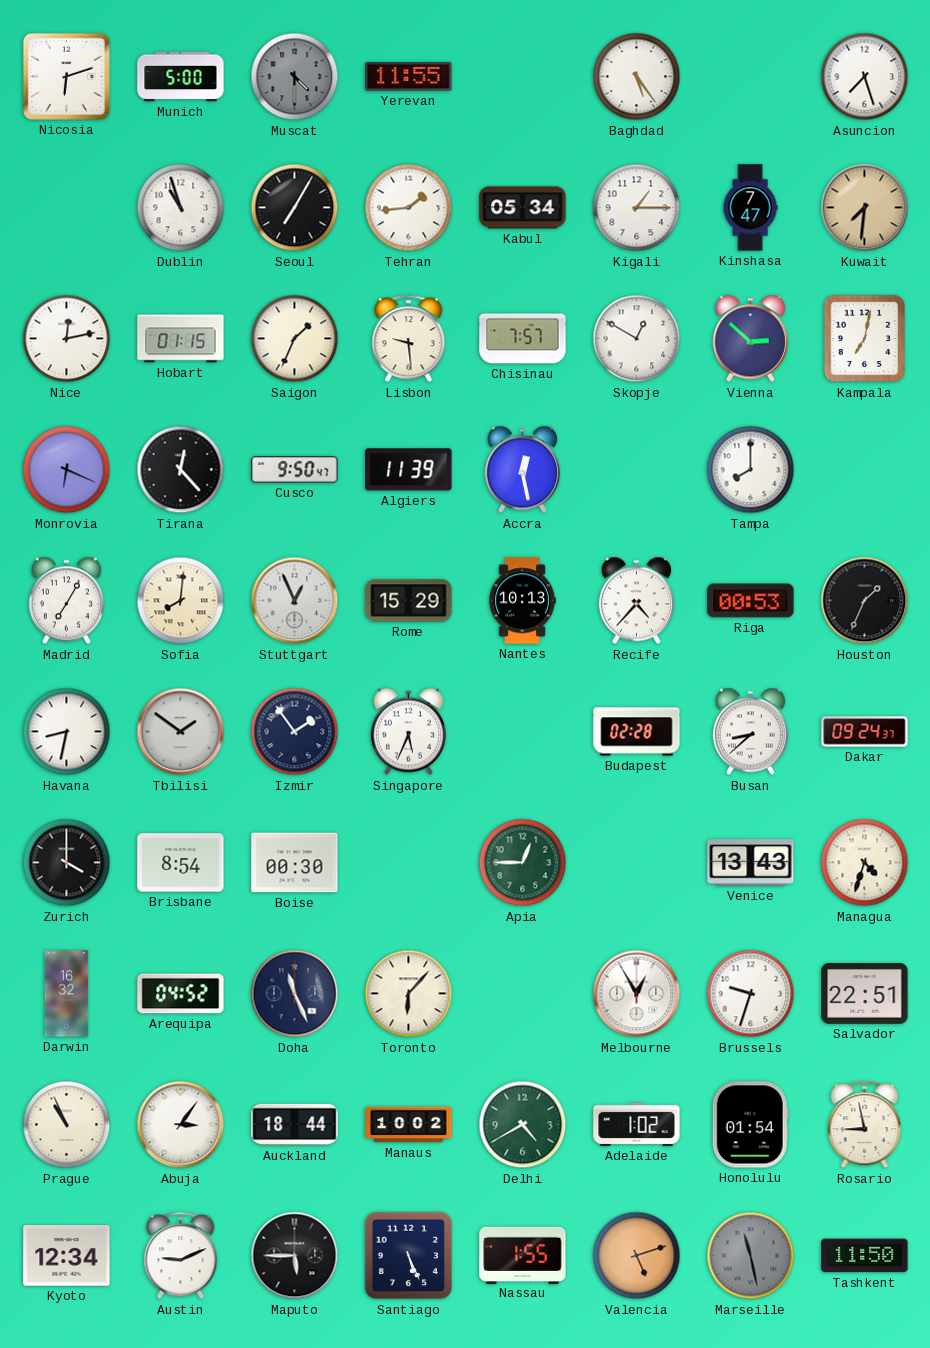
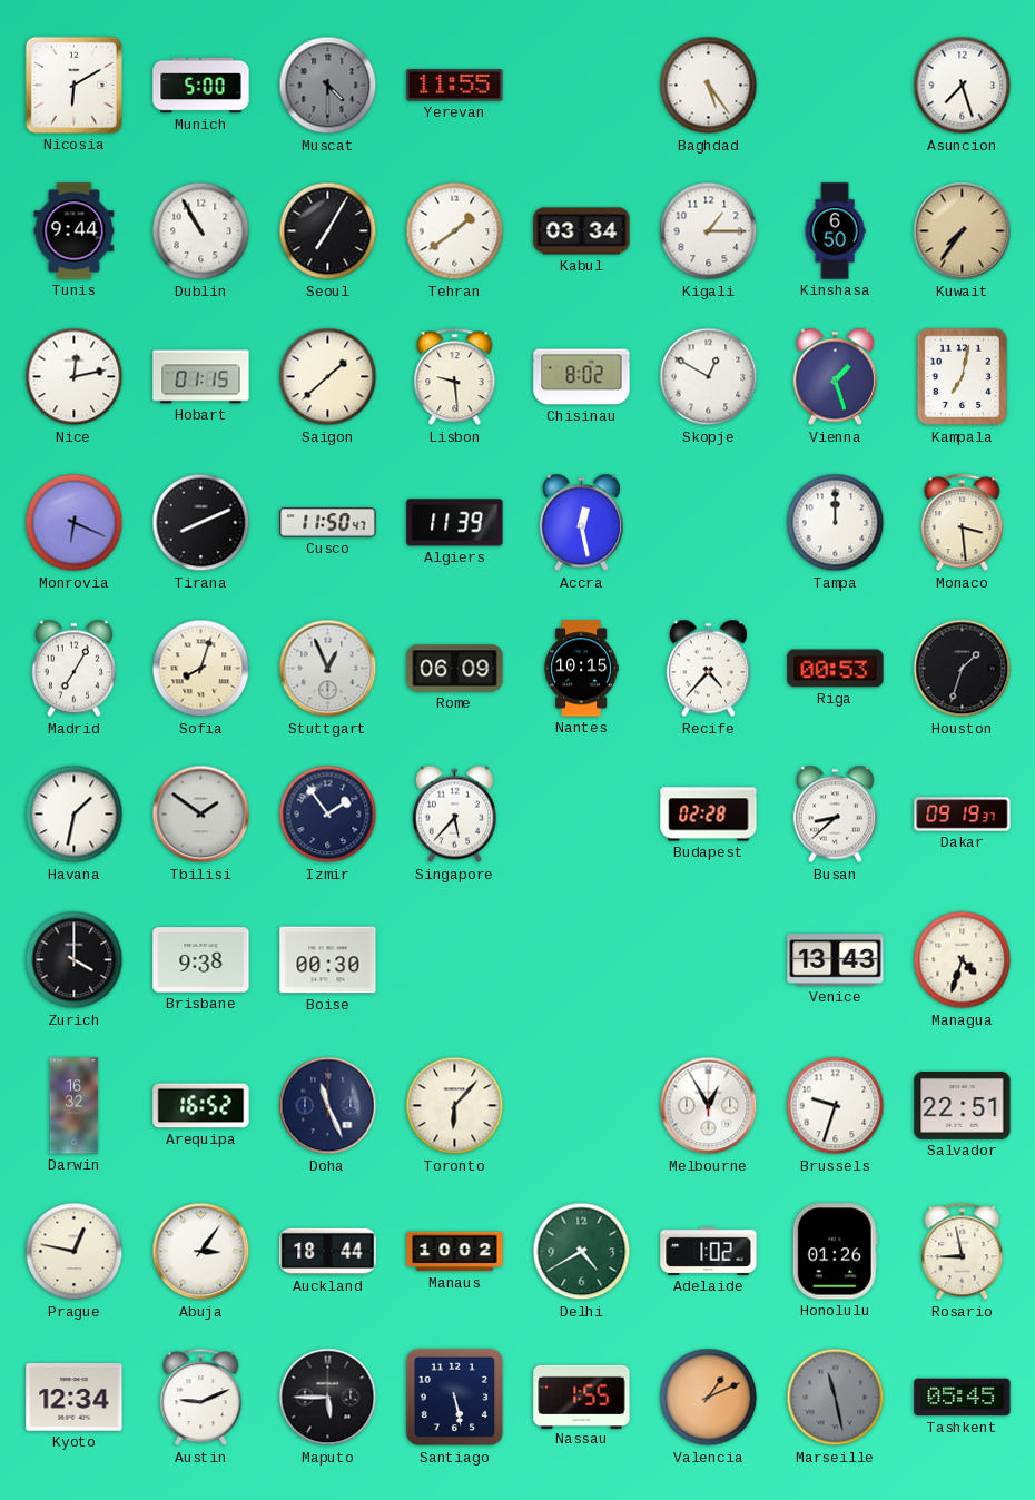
Nicosia: 6:12 -> 6:10 (73, 85)
Tunis: none -> 9:44 (75, 231)
Dublin: 10:57 -> 10:55 (201, 231)
Tehran: 1:44 -> 1:39 (455, 231)
Kabul: 05:34 -> 03:34 (582, 231)
Kinshasa: 7:47 -> 6:50 (835, 231)
Kuwait: 7:31 -> 7:36 (963, 231)
Saigon: 1:34 -> 1:38 (328, 377)
Chisinau: 7:57 -> 8:02 (582, 377)
Vienna: 2:52 -> 1:27 (835, 377)
Tirana: 12:23 -> 8:11 (201, 523)
Cusco: 9:50 -> 11:50 (328, 523)
Tampa: 8:00 -> 12:00 (836, 523)
Monaco: none -> 3:29 (963, 523)
Sofia: 8:01 -> 8:03 (201, 669)
Rome: 15:29 -> 06:09 (455, 669)
Nantes: 10:13 -> 10:15 (581, 669)
Houston: 1:34 -> 1:33 (963, 669)
Havana: 8:32 -> 1:32 (75, 815)
Singapore: 5:34 -> 5:37 (454, 815)
Dakar: 09:24 -> 09:19 (963, 815)
Brisbane: 8:54 -> 9:38 (201, 960)
Apia: 12:45 -> none (523, 863)
Arequipa: 04:52 -> 16:52 (201, 1106)
Prague: 10:56 -> 12:47 (75, 1252)
Honolulu: 01:54 -> 01:26 (835, 1252)
Santiago: 5:26 -> 5:28 (455, 1398)
Valencia: 5:12 -> 1:11 (709, 1398)
Tashkent: 11:50 -> 05:45 (963, 1398)
